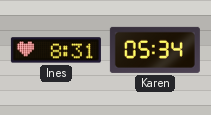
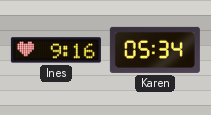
Ines: 8:31 -> 9:16 (56, 50)
